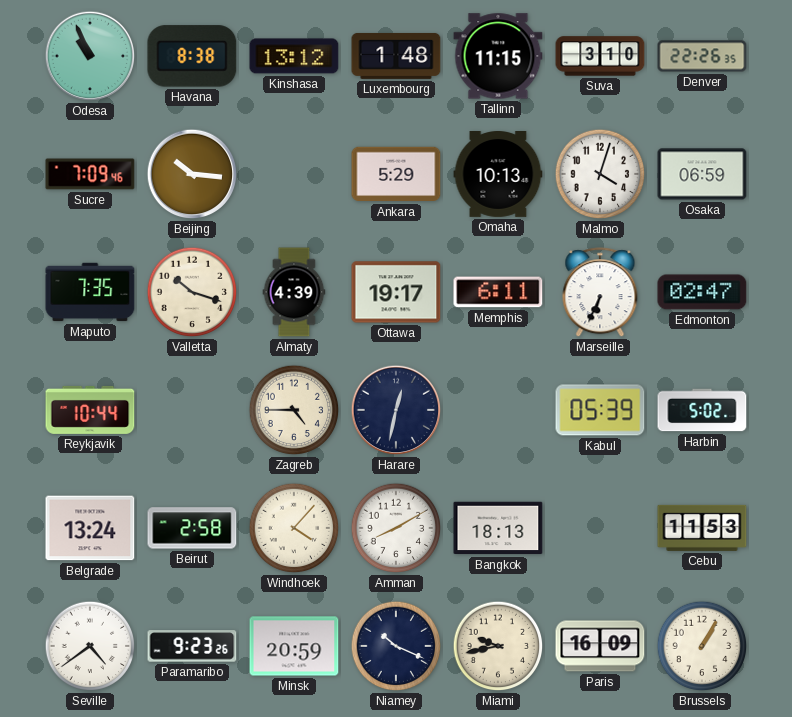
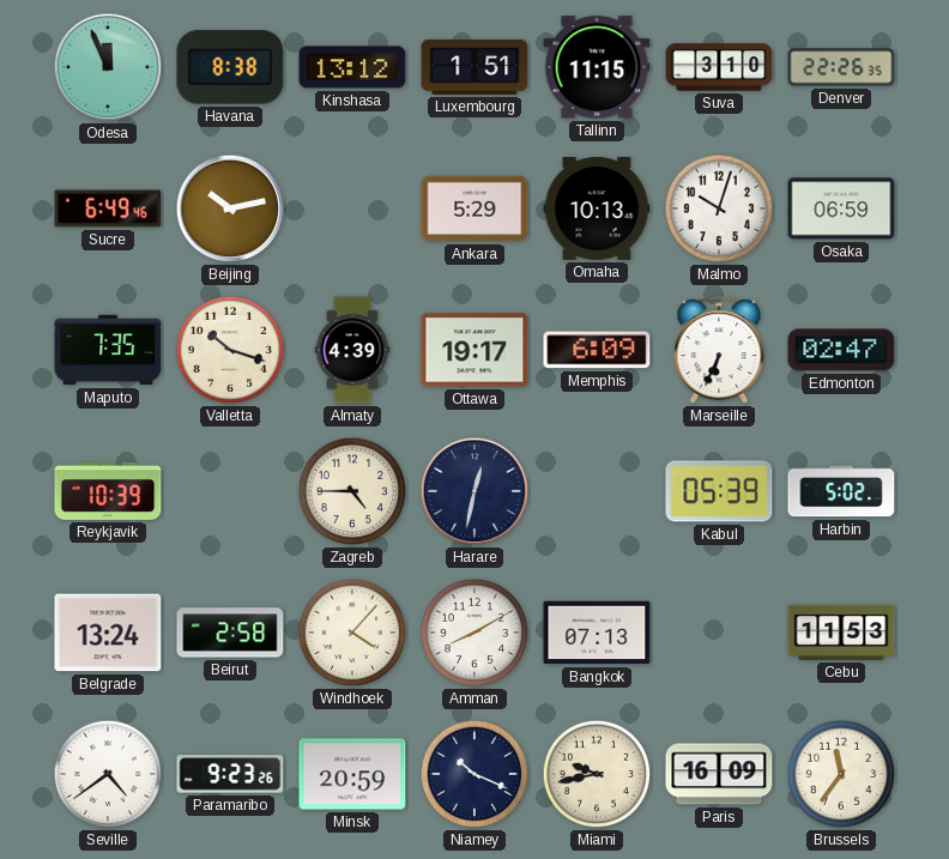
Odesa: 10:56 -> 11:56 (108, 67)
Luxembourg: 1:48 -> 1:51 (475, 67)
Sucre: 7:09 -> 6:49 (108, 208)
Beijing: 10:16 -> 10:13 (230, 208)
Malmo: 4:03 -> 10:03 (719, 208)
Memphis: 6:11 -> 6:09 (597, 350)
Reykjavik: 10:44 -> 10:39 (108, 491)
Bangkok: 18:13 -> 07:13 (597, 633)
Brussels: 1:05 -> 11:36 (841, 774)
